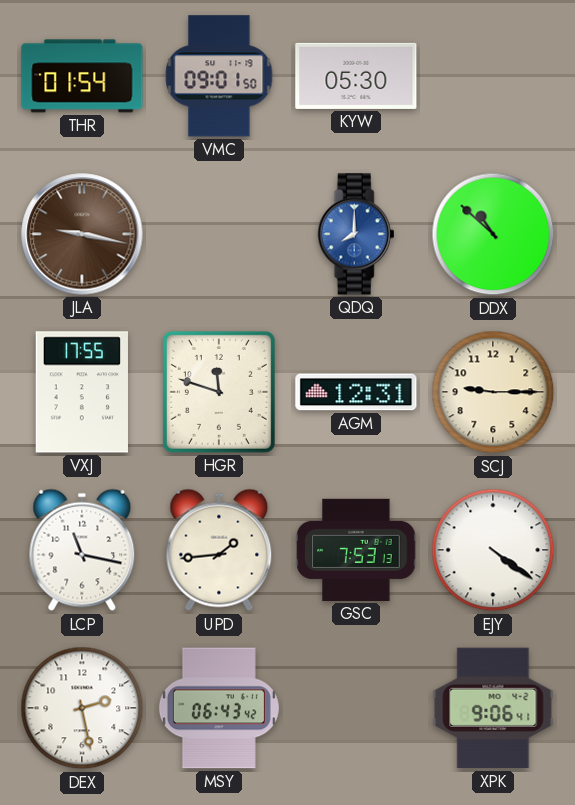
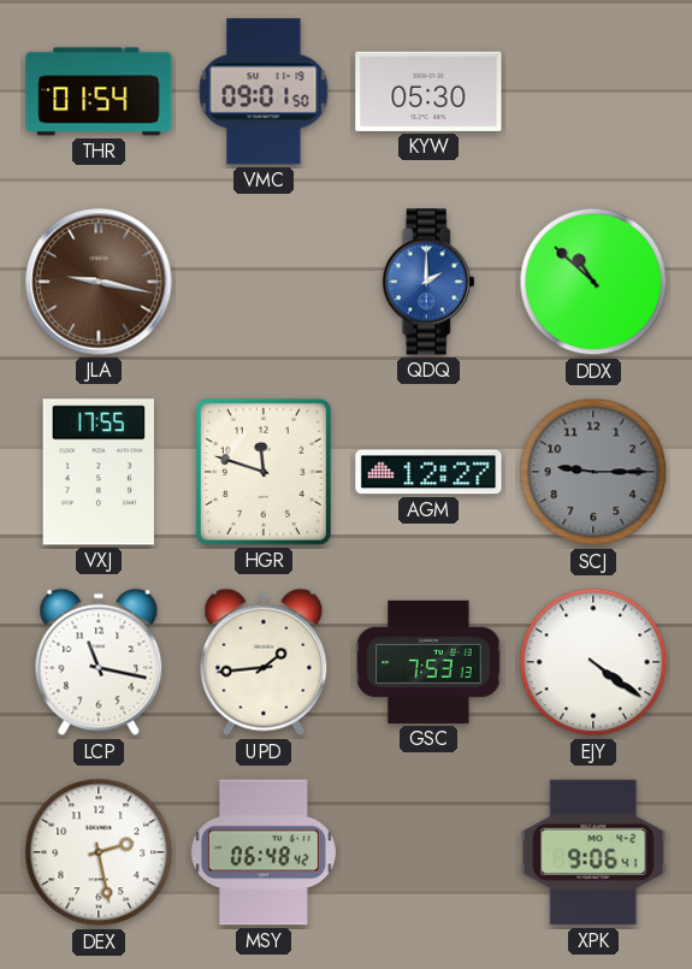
QDQ: 8:00 -> 2:00 (428, 282)
AGM: 12:31 -> 12:27 (428, 472)
SCJ dial: cream -> grey (593, 472)
MSY: 06:43 -> 06:48 (264, 852)
